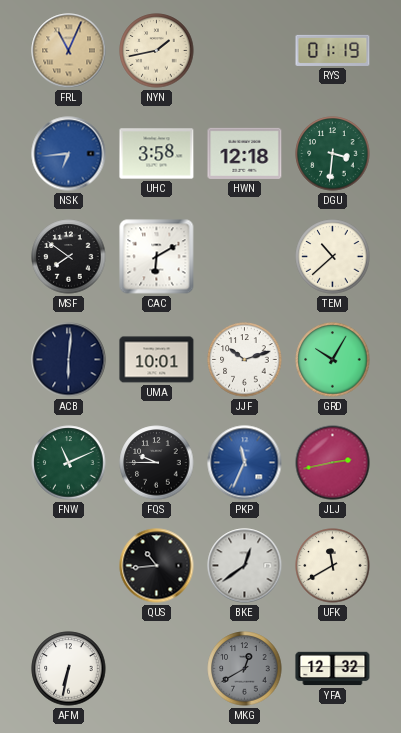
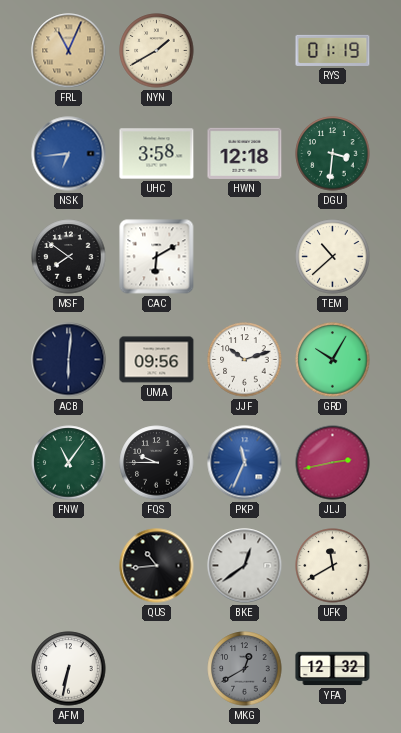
NYN: 1:43 -> 1:40 (157, 51)
UMA: 10:01 -> 09:56 (157, 360)
FNW: 11:11 -> 11:06 (69, 463)
